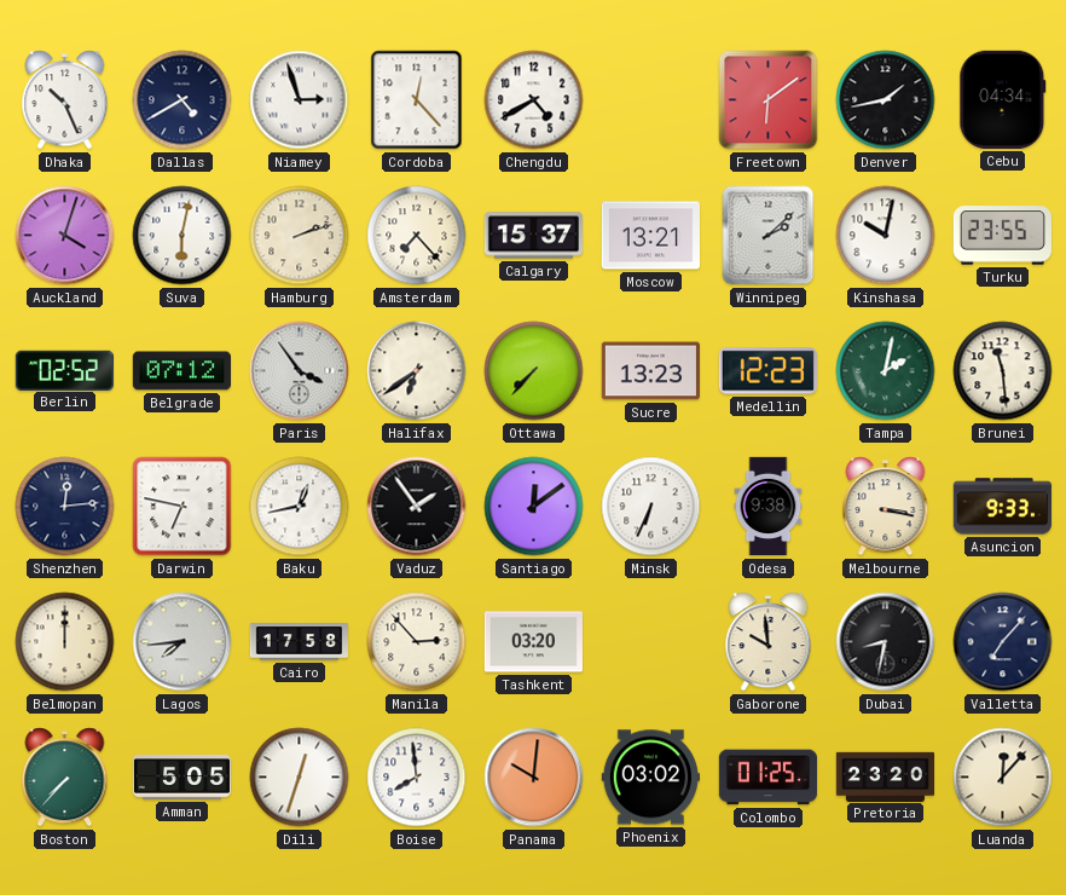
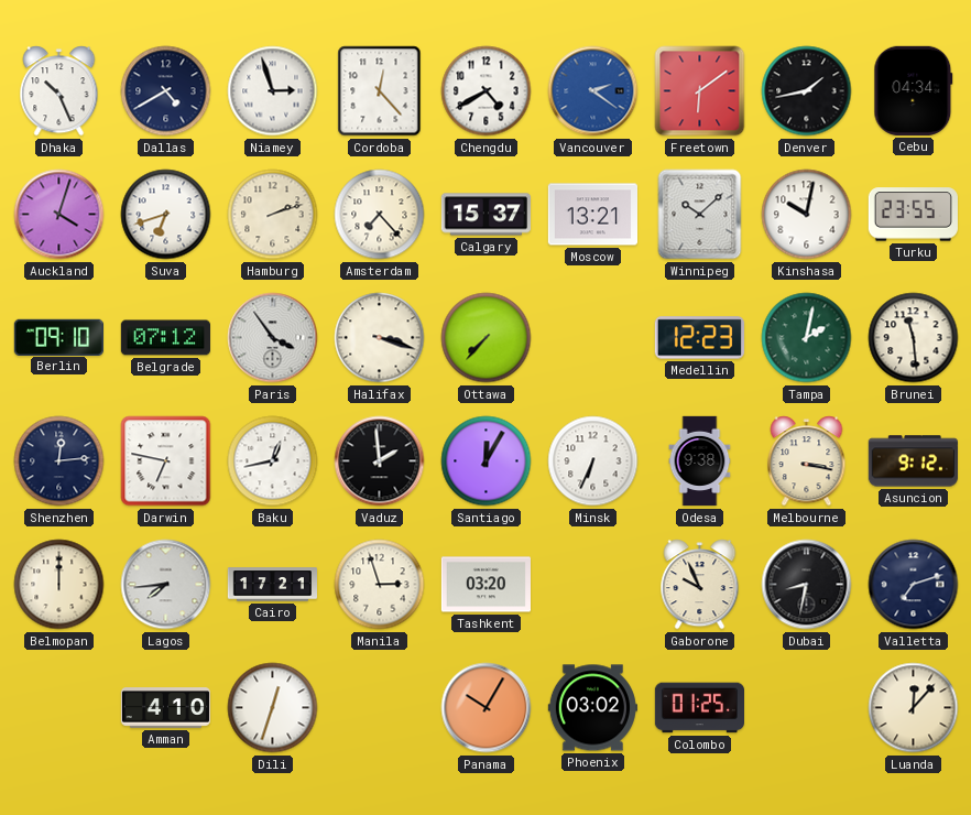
Vancouver: none -> 2:21 (593, 91)
Suva: 6:02 -> 6:42 (166, 215)
Winnipeg: 2:08 -> 10:08 (700, 215)
Berlin: 02:52 -> 09:10 (58, 337)
Halifax: 6:39 -> 3:18 (380, 338)
Sucre: 13:23 -> none (650, 371)
Vaduz: 1:54 -> 1:59 (380, 461)
Santiago: 12:09 -> 12:05 (487, 461)
Asuncion: 9:33 -> 9:12 (913, 461)
Cairo: 17:58 -> 17:21 (272, 585)
Manila: 2:53 -> 2:57 (380, 585)
Gaborone: 9:59 -> 9:56 (700, 585)
Valletta: 7:07 -> 7:12 (914, 585)
Boston: 7:37 -> none (65, 778)
Amman: 5:05 -> 4:10 (165, 708)
Boise: 7:59 -> none (417, 778)
Panama: 10:01 -> 10:05 (487, 708)
Pretoria: 23:20 -> none (885, 776)
